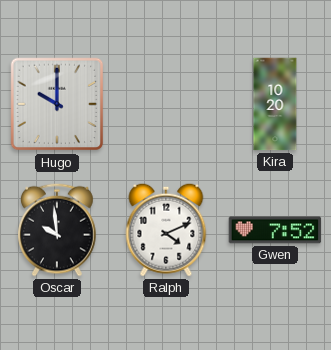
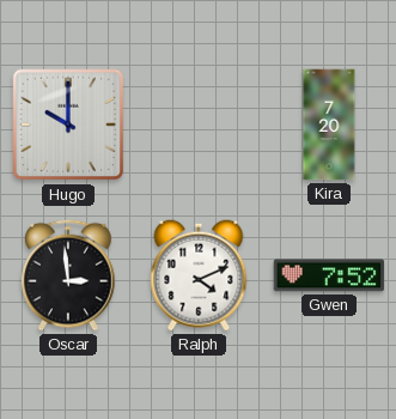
Kira: 10:20 -> 7:20 (329, 125)
Oscar: 9:59 -> 2:59 (69, 275)
